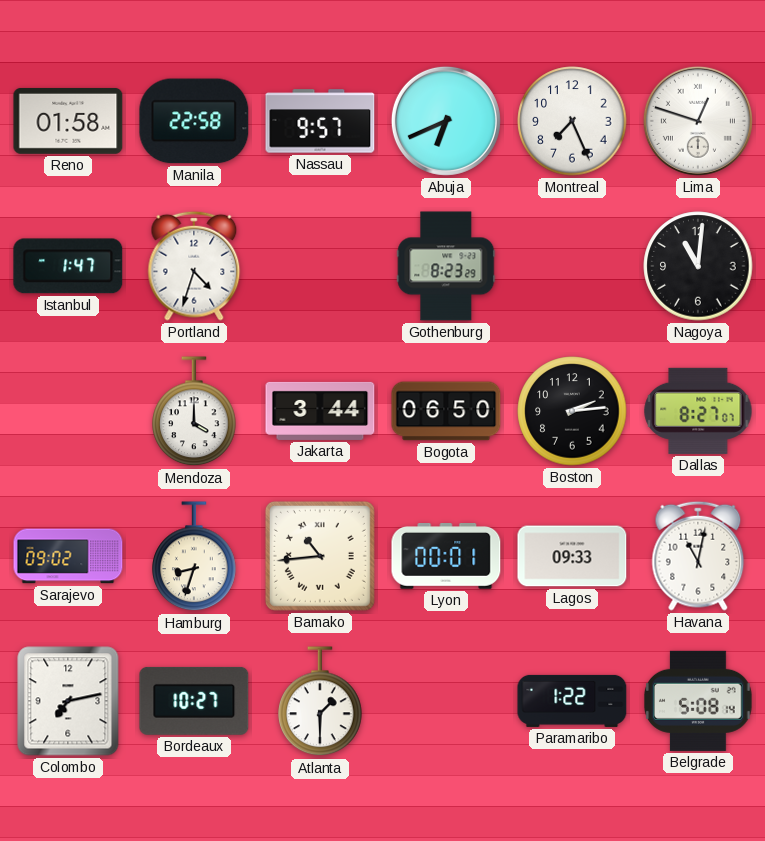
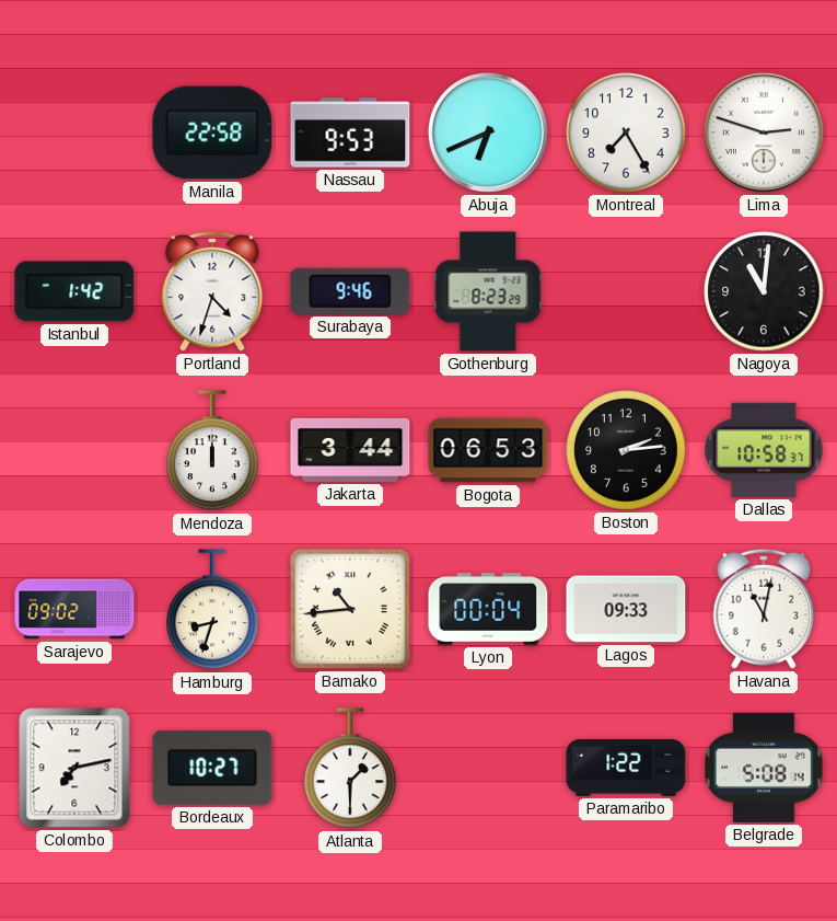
Reno: 01:58 -> none (68, 121)
Nassau: 9:57 -> 9:53 (350, 133)
Montreal: 7:26 -> 7:25 (626, 133)
Lima: 12:48 -> 2:48 (764, 133)
Istanbul: 1:47 -> 1:42 (74, 291)
Surabaya: none -> 9:46 (350, 291)
Mendoza: 4:00 -> 12:00 (212, 451)
Bogota: 06:50 -> 06:53 (488, 450)
Dallas: 8:27 -> 10:58 (764, 450)
Lyon: 00:01 -> 00:04 (488, 610)
